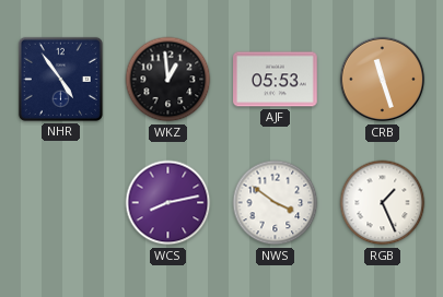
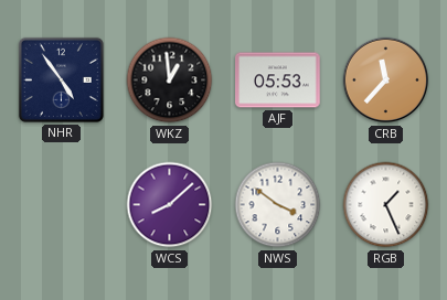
CRB: 11:27 -> 11:37 (386, 81)
WCS: 8:13 -> 8:08 (170, 205)
